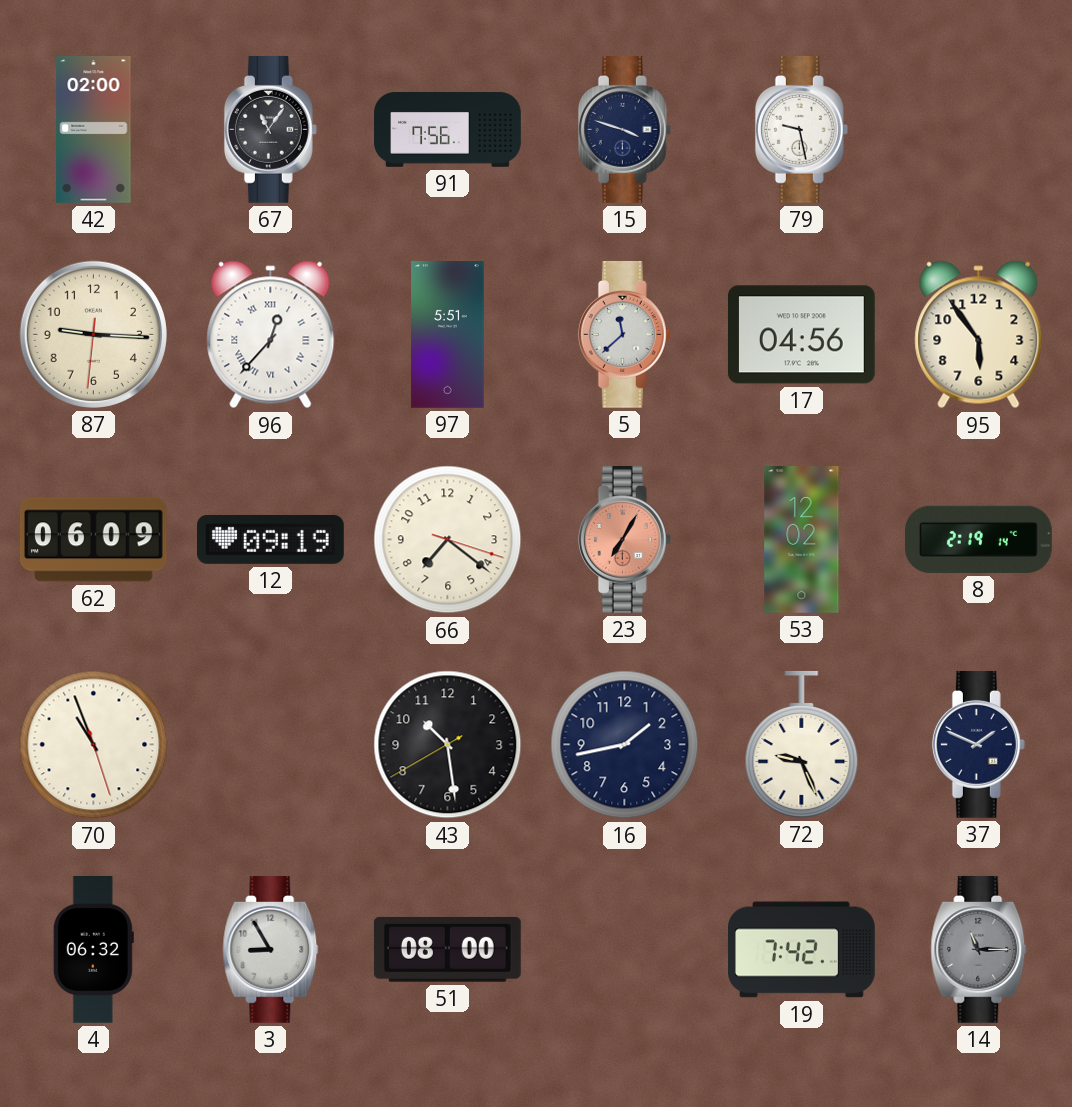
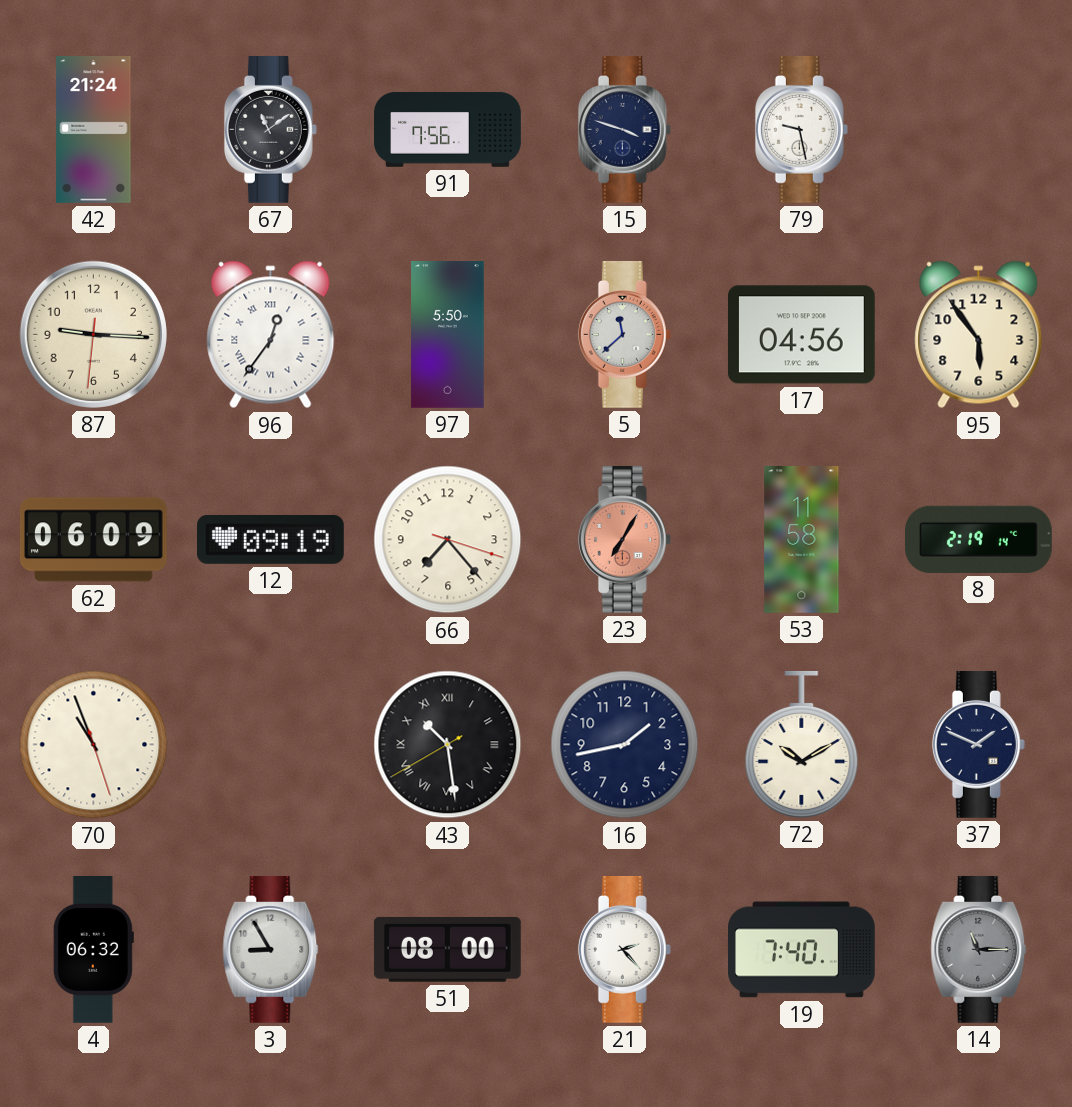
42: 02:00 -> 21:24 (94, 130)
67: 11:06 -> 11:09 (270, 130)
96: 12:37 -> 12:36 (271, 335)
97: 5:51 -> 5:50 (448, 335)
66: 7:21 -> 7:23 (448, 540)
53: 12:02 -> 11:58 (802, 540)
43 numerals: Arabic -> Roman (448, 745)
72: 9:26 -> 10:10 (802, 744)
21: none -> 2:23 (624, 950)
19: 7:42 -> 7:40 (802, 950)
